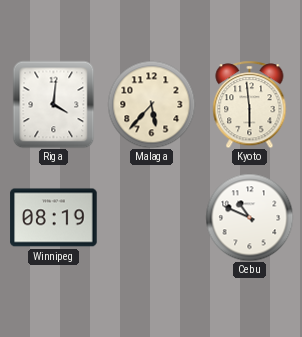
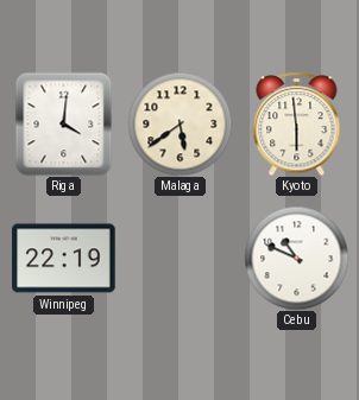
Malaga: 5:37 -> 5:39 (179, 123)
Winnipeg: 08:19 -> 22:19 (64, 259)
